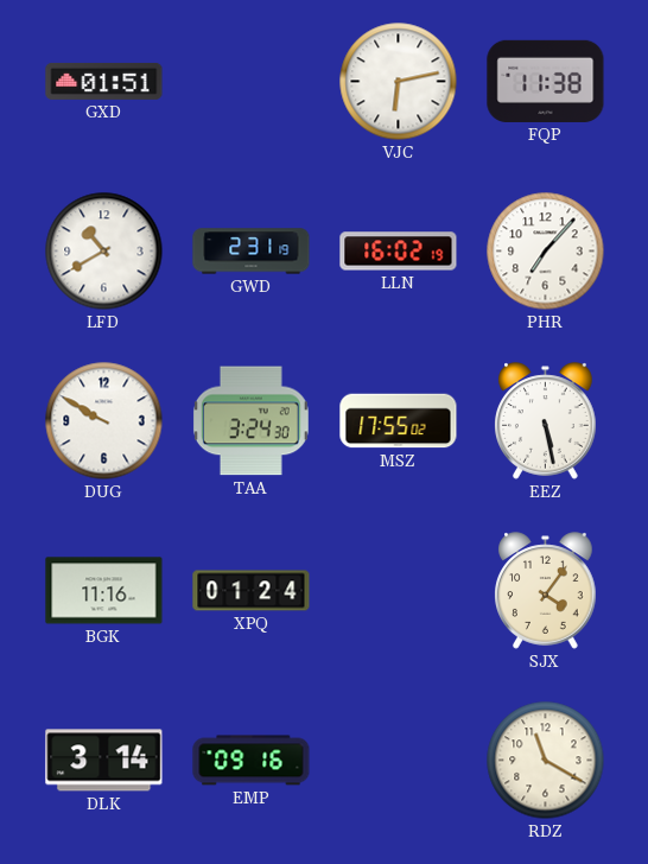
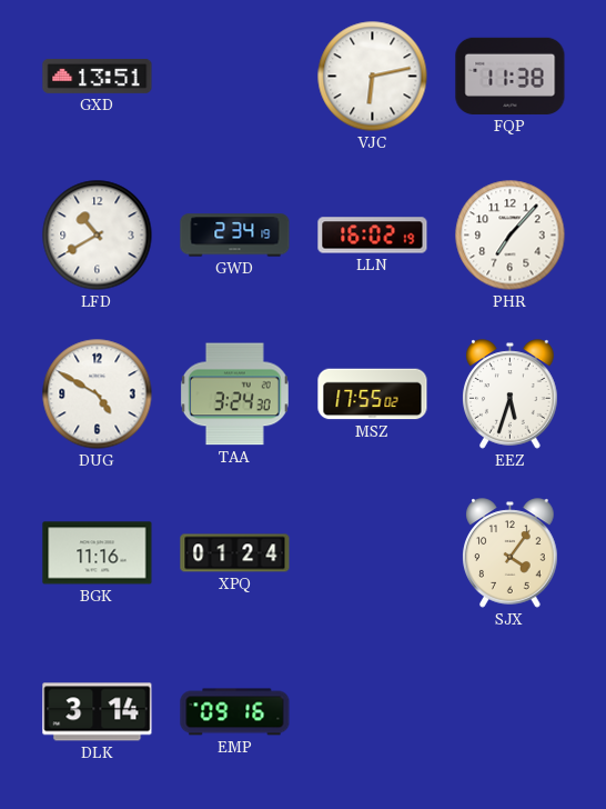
GXD: 01:51 -> 13:51 (98, 76)
GWD: 2:31 -> 2:34 (235, 236)
DUG: 9:50 -> 4:50 (98, 394)
EEZ: 5:28 -> 5:33 (511, 394)
RDZ: 11:20 -> none (546, 761)
